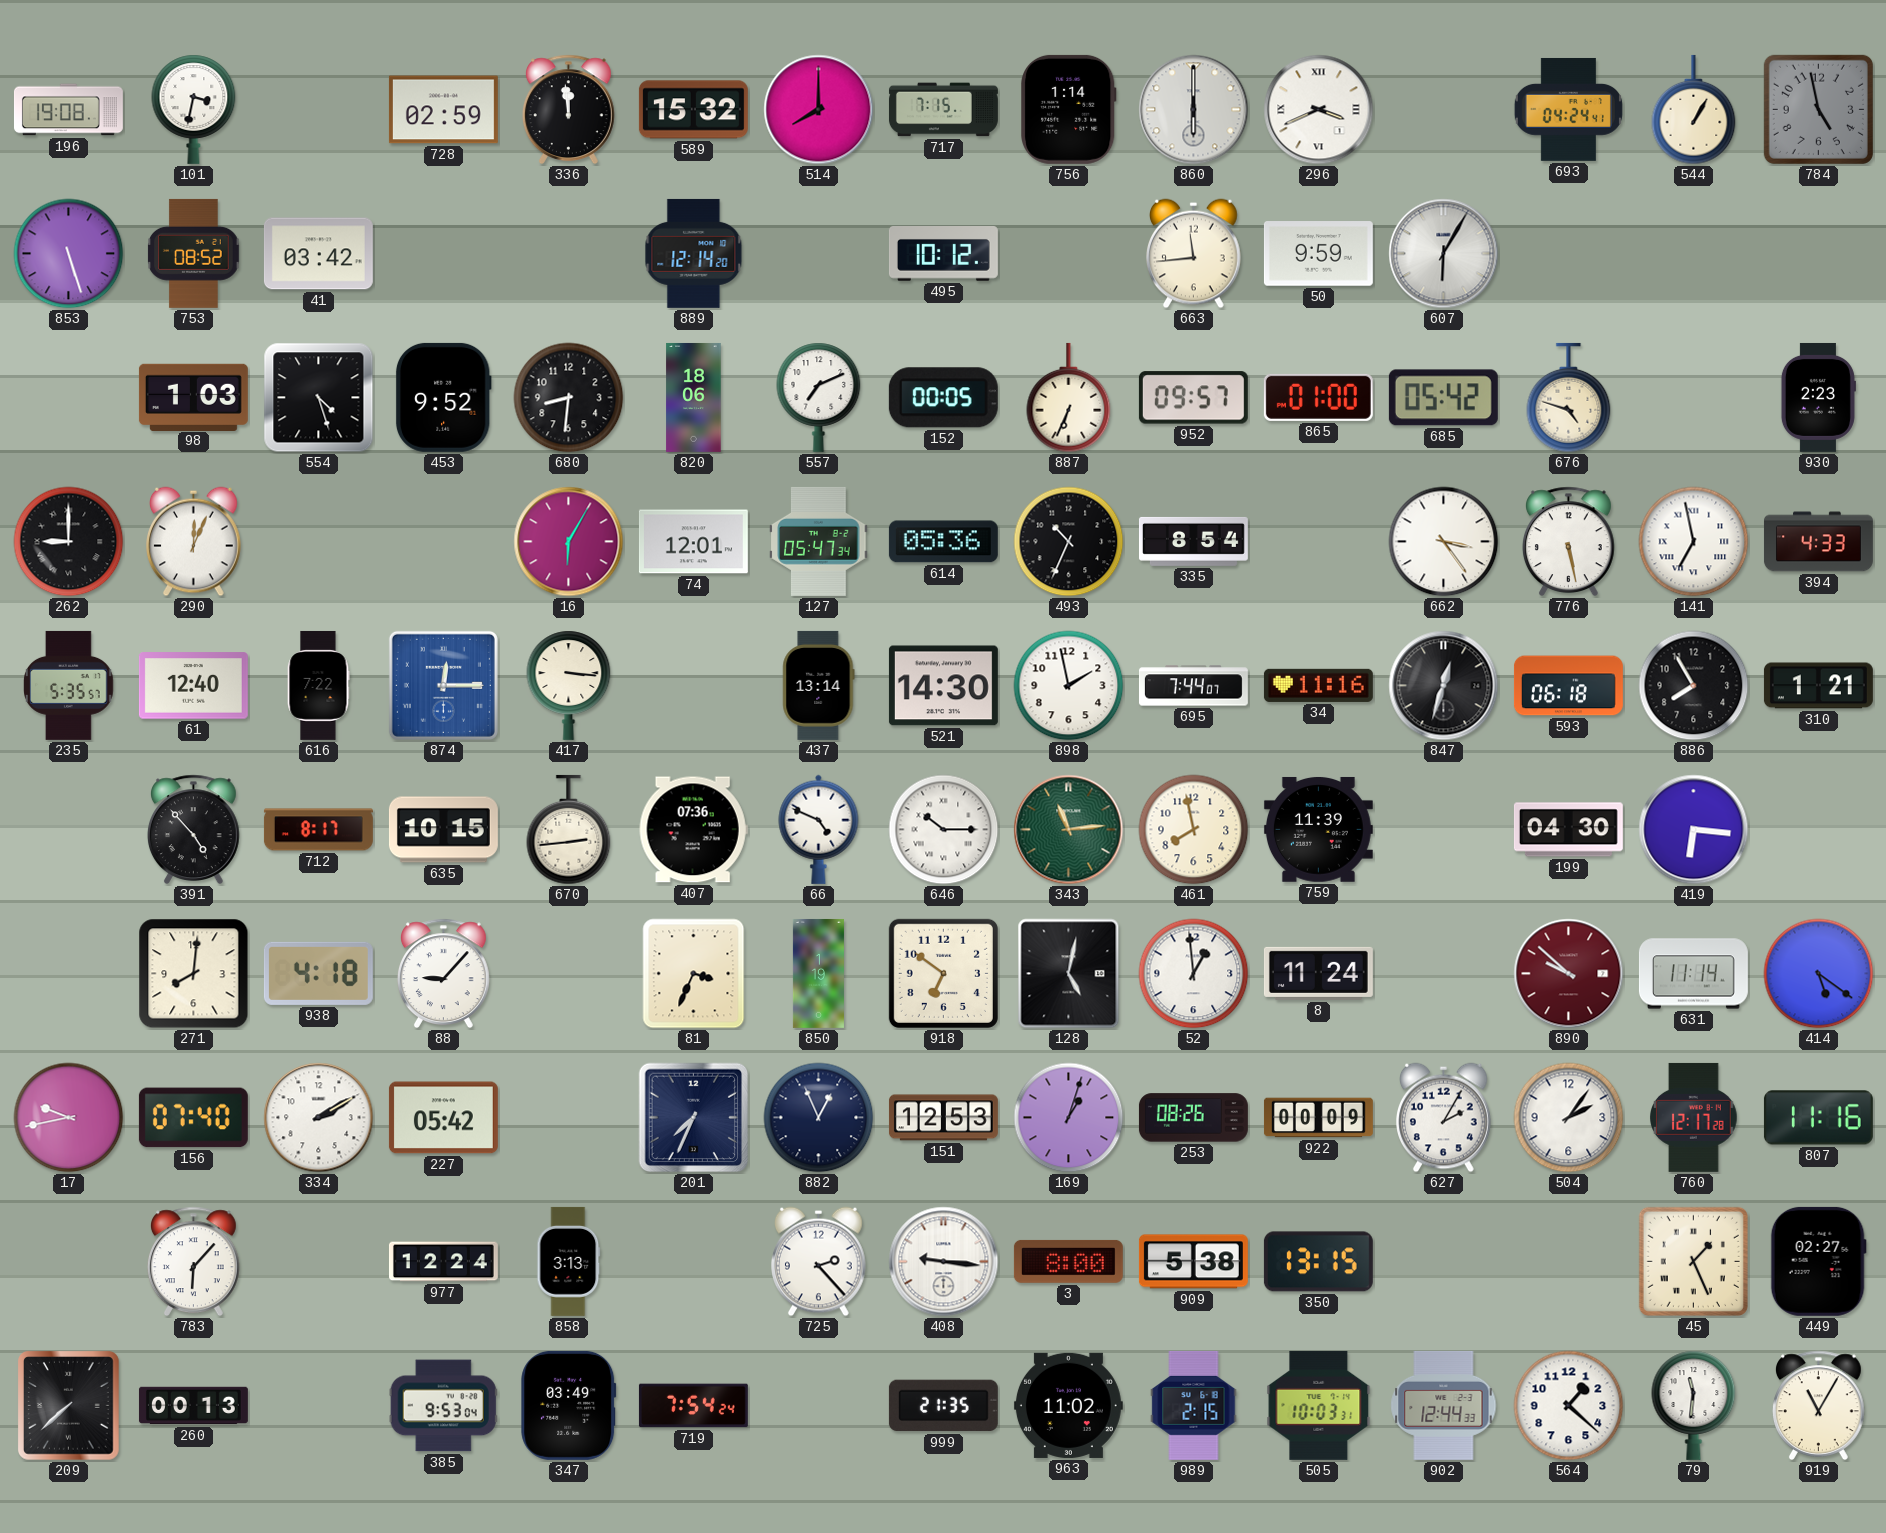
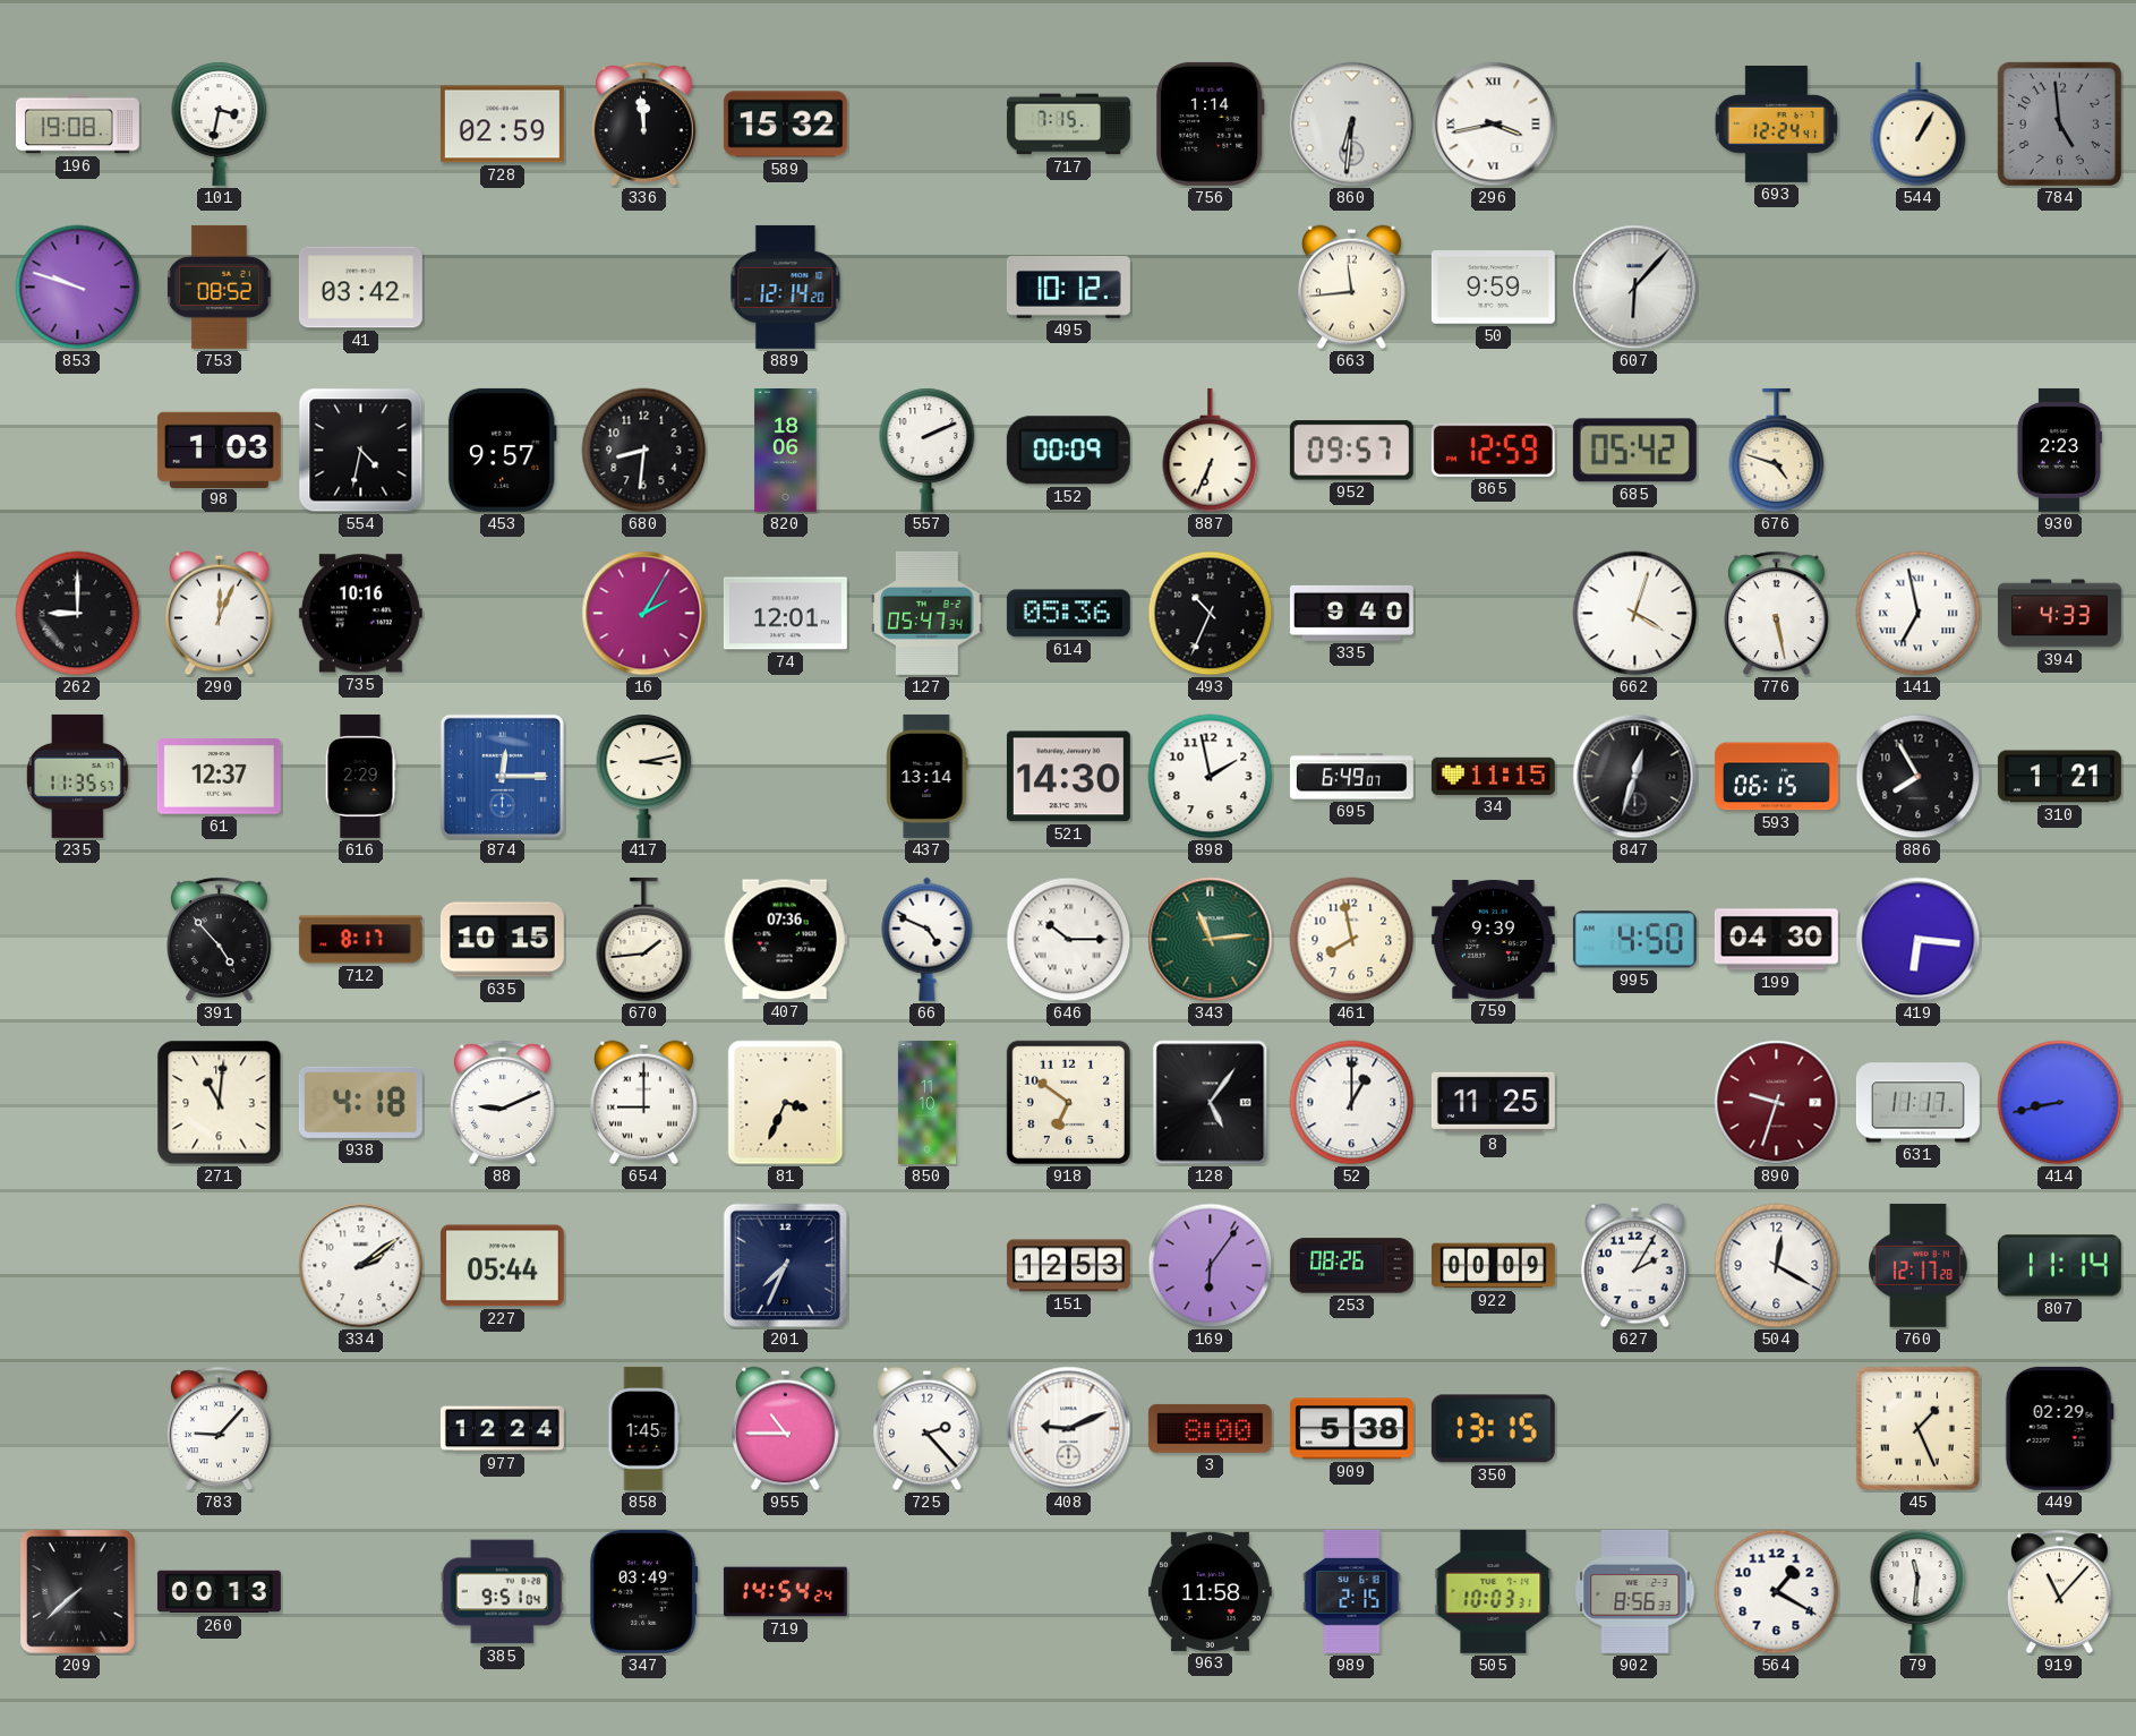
514: 8:00 -> none (819, 110)
860: 6:00 -> 6:31 (1352, 125)
296: 3:41 -> 3:43 (1494, 125)
693: 04:24 -> 12:24 (1776, 123)
784: 4:58 -> 4:59 (2059, 123)
853: 5:27 -> 9:48 (78, 288)
607: 6:05 -> 6:07 (1635, 288)
554: 4:27 -> 4:32 (361, 451)
453: 9:52 -> 9:57 (502, 450)
557: 7:11 -> 2:11 (928, 450)
152: 00:05 -> 00:09 (1068, 451)
865: 01:00 -> 12:59 (1493, 450)
735: none -> 10:16 (360, 614)
16: 6:05 -> 2:05 (644, 614)
335: 8:54 -> 9:40 (1351, 613)
662: 3:24 -> 4:03 (1635, 614)
235: 5:35 -> 11:35 (78, 776)
61: 12:40 -> 12:37 (219, 777)
616: 7:22 -> 2:29 (360, 776)
417: 3:16 -> 3:13 (644, 776)
695: 7:44 -> 6:49 (1351, 777)
34: 11:16 -> 11:15 (1493, 776)
593: 06:18 -> 06:15 (1776, 777)
670: 2:44 -> 1:44 (644, 940)
759: 11:39 -> 9:39 (1493, 940)
995: none -> 4:50 (1634, 940)
271: 8:01 -> 11:01 (220, 1103)
88: 9:07 -> 9:11 (502, 1103)
654: none -> 9:00 (644, 1103)
850: 1:19 -> 11:10 (926, 1102)
128: 5:02 -> 5:06 (1211, 1103)
52: 12:59 -> 1:00 (1352, 1103)
8: 11:24 -> 11:25 (1493, 1102)
890: 9:52 -> 9:33 (1777, 1103)
631: 11:14 -> 11:17 (1917, 1103)
414: 5:21 -> 8:43 (2060, 1103)
17: 9:43 -> none (69, 1118)
156: 07:40 -> none (193, 1118)
334: 2:10 -> 2:09 (361, 1266)
227: 05:42 -> 05:44 (502, 1266)
882: 12:56 -> none (819, 1118)
169: 1:03 -> 6:06 (1211, 1266)
504: 2:06 -> 12:20 (1777, 1266)
807: 11:16 -> 11:14 (2059, 1266)
783: 6:07 -> 9:07 (219, 1429)
858: 3:13 -> 1:45 (644, 1428)
955: none -> 10:45 (786, 1429)
408: 9:16 -> 9:11 (1069, 1429)
449: 02:27 -> 02:29 (2059, 1428)
385: 9:53 -> 9:51 (502, 1592)
719: 7:54 -> 14:54 (785, 1592)
999: 21:35 -> none (943, 1406)
963: 11:02 -> 11:58 (1210, 1591)
902: 12:44 -> 8:56 (1635, 1591)
564: 1:22 -> 1:20 (1777, 1592)
919: 11:05 -> 11:07 (2059, 1592)
